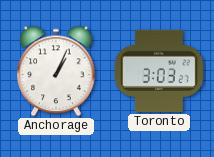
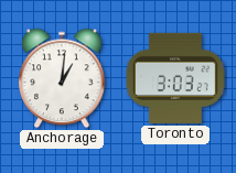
Anchorage: 1:04 -> 1:01 (62, 78)
